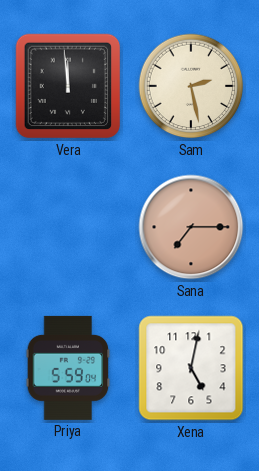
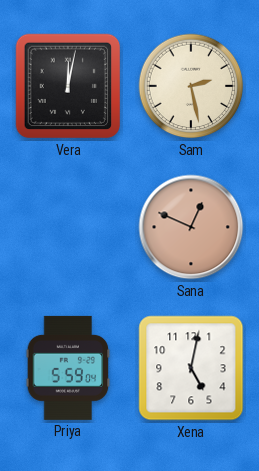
Vera: 11:59 -> 12:02 (68, 86)
Sana: 7:15 -> 12:49 (191, 227)
